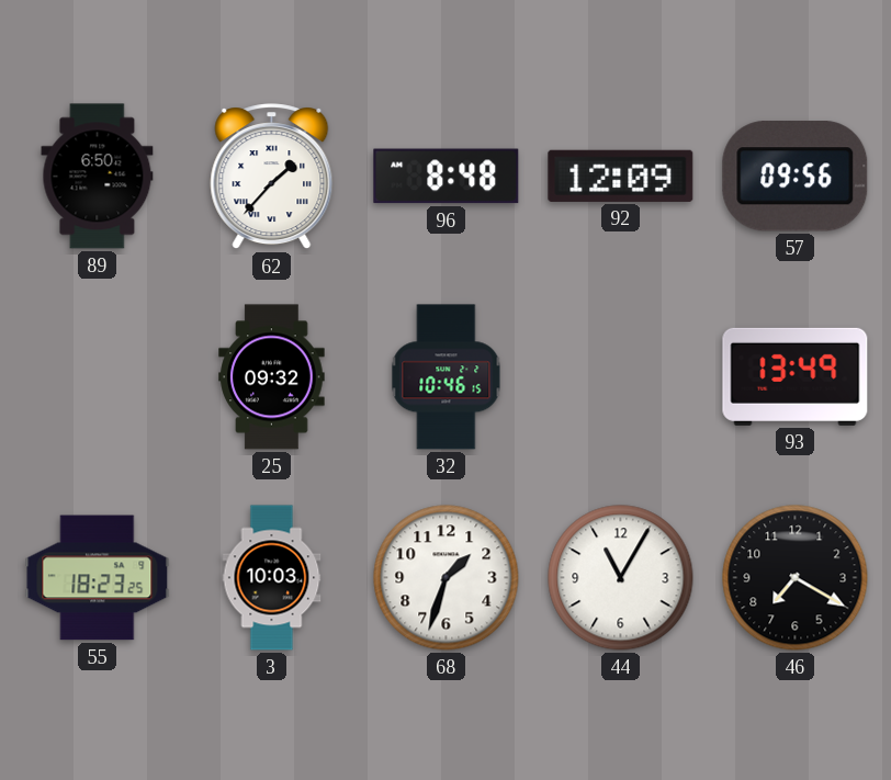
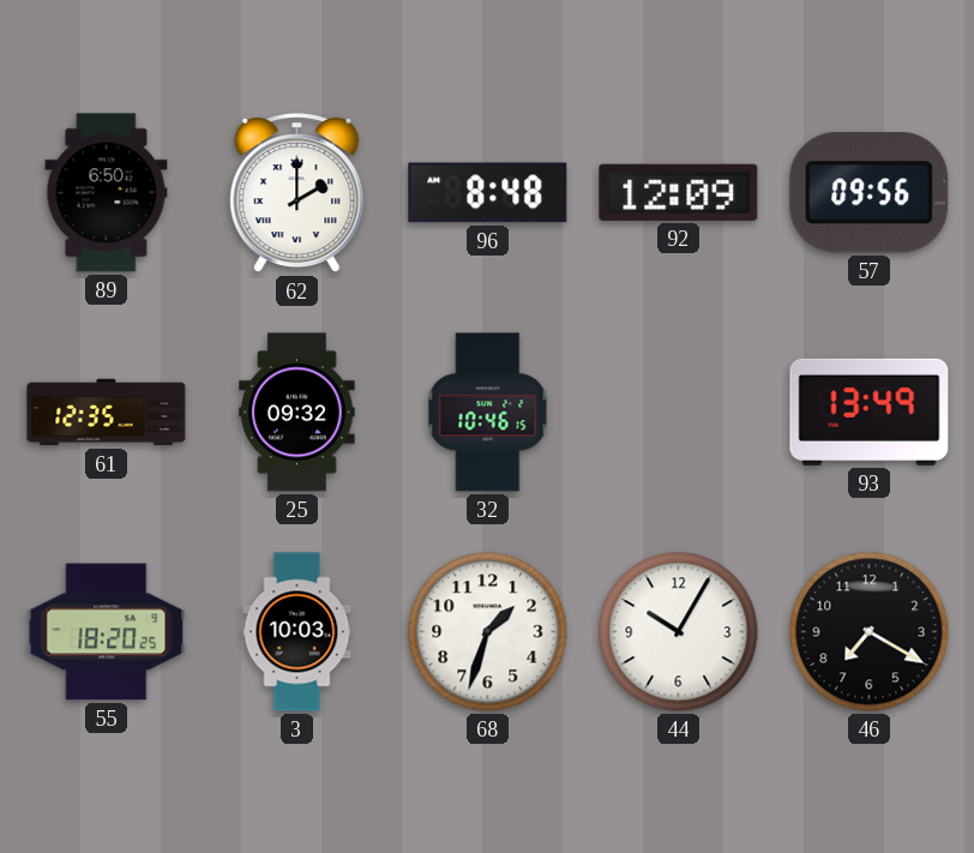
62: 1:37 -> 2:00 (297, 193)
61: none -> 12:35 (107, 413)
55: 18:23 -> 18:20 (107, 632)
44: 11:05 -> 10:05 (679, 632)
